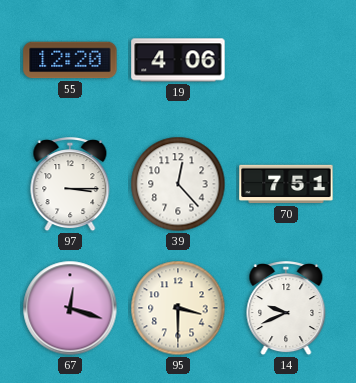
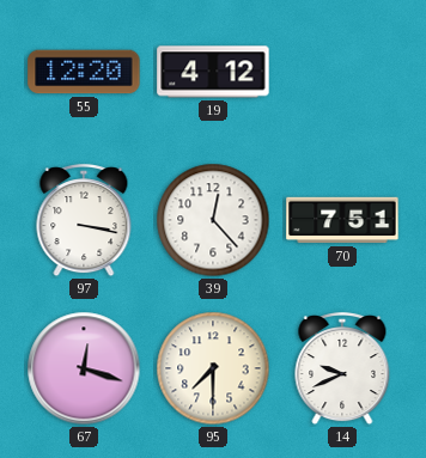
19: 4:06 -> 4:12 (213, 72)
97: 3:15 -> 3:17 (84, 221)
95: 3:30 -> 7:30 (213, 368)
